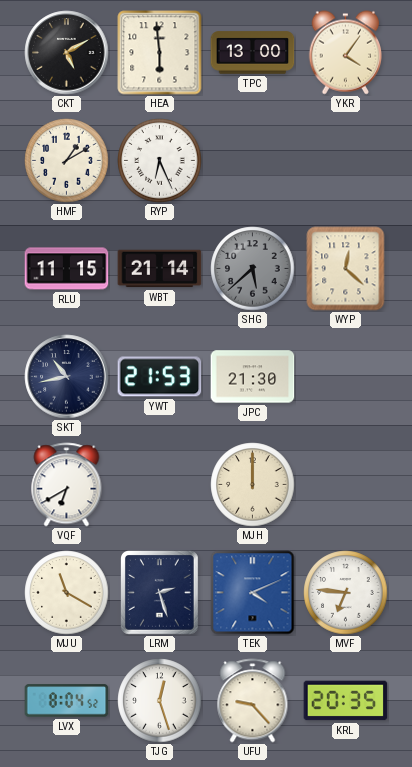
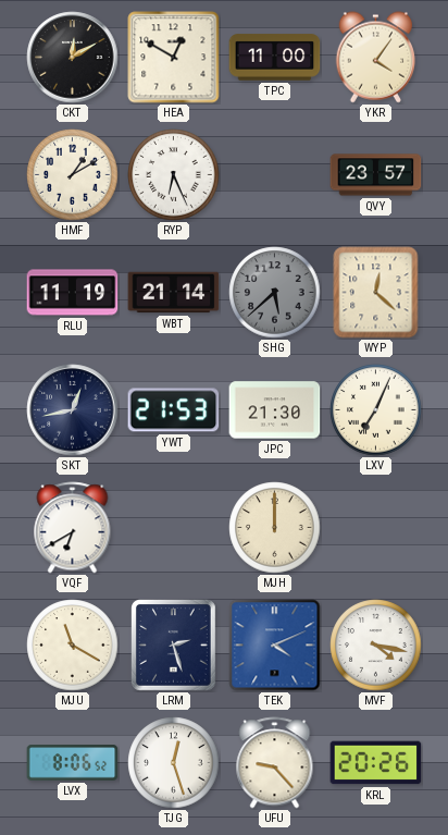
CKT: 5:10 -> 12:10 (73, 58)
HEA: 5:59 -> 12:50 (174, 58)
TPC: 13:00 -> 11:00 (275, 58)
QVY: none -> 23:57 (376, 175)
RLU: 11:15 -> 11:19 (73, 293)
SKT: 10:43 -> 12:43 (73, 410)
LXV: none -> 7:04 (376, 410)
MVF: 6:46 -> 4:17 (376, 646)
LVX: 8:04 -> 8:06 (73, 763)
KRL: 20:35 -> 20:26 (376, 763)
